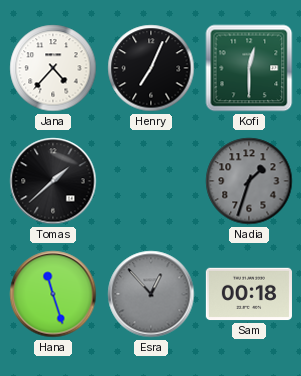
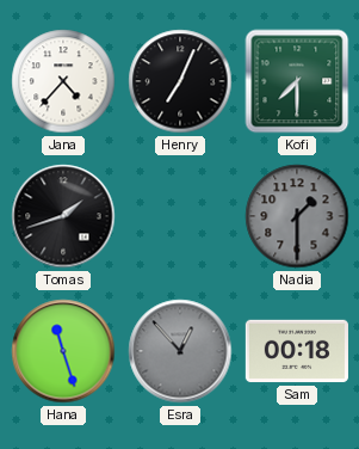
Kofi: 12:30 -> 7:30 (297, 81)
Tomas: 1:38 -> 1:42 (63, 216)
Nadia: 1:33 -> 1:30 (297, 216)
